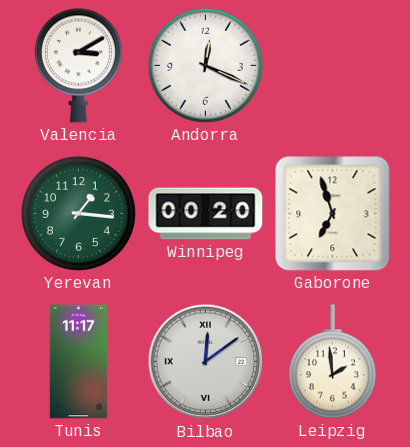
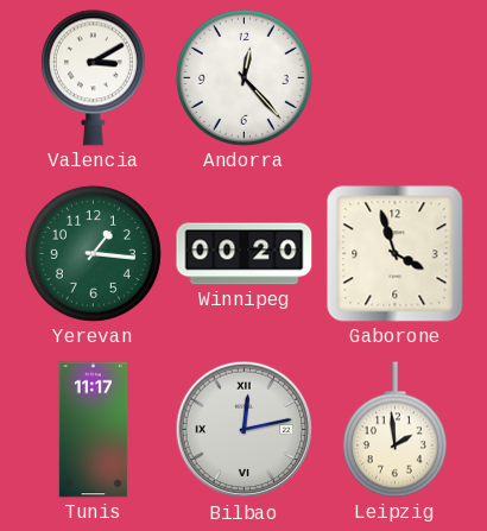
Andorra: 12:19 -> 12:23 (243, 77)
Gaborone: 6:57 -> 3:57 (396, 254)
Bilbao: 12:09 -> 12:13 (245, 430)
